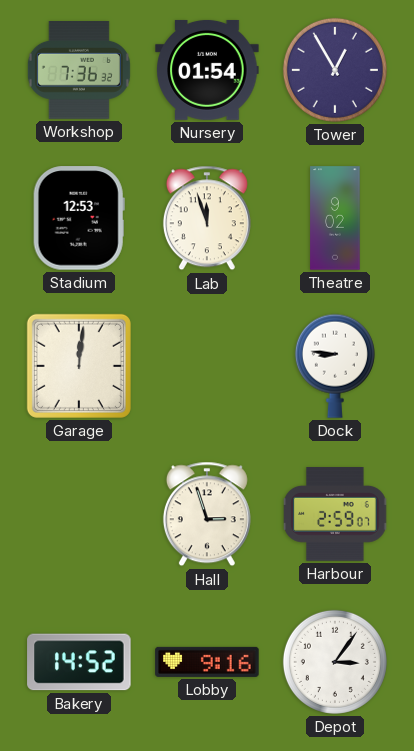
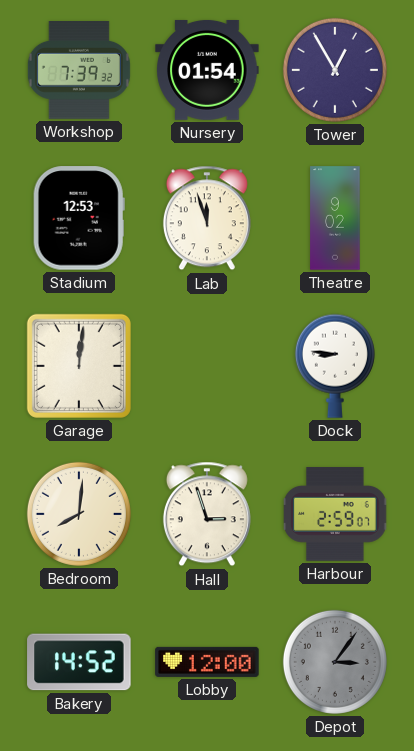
Workshop: 7:36 -> 7:39 (79, 71)
Bedroom: none -> 8:01 (79, 514)
Lobby: 9:16 -> 12:00 (207, 662)
Depot dial: white -> grey (335, 662)
